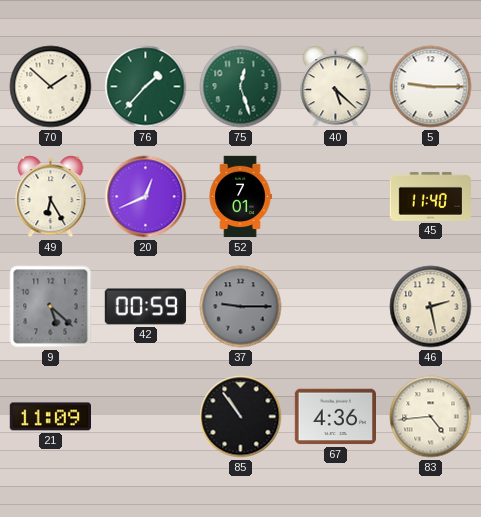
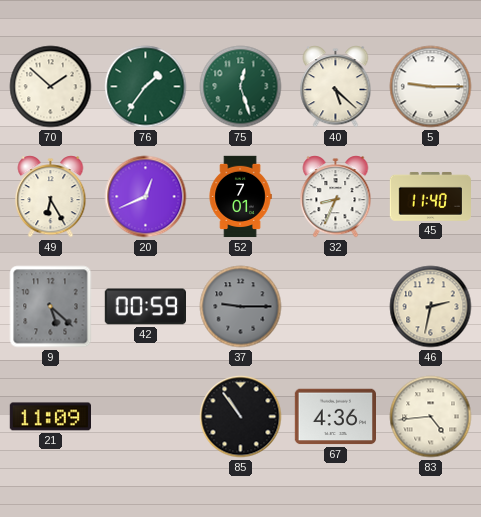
76: 1:37 -> 1:36 (146, 87)
32: none -> 8:34 (336, 197)
46: 2:28 -> 2:32 (431, 307)
